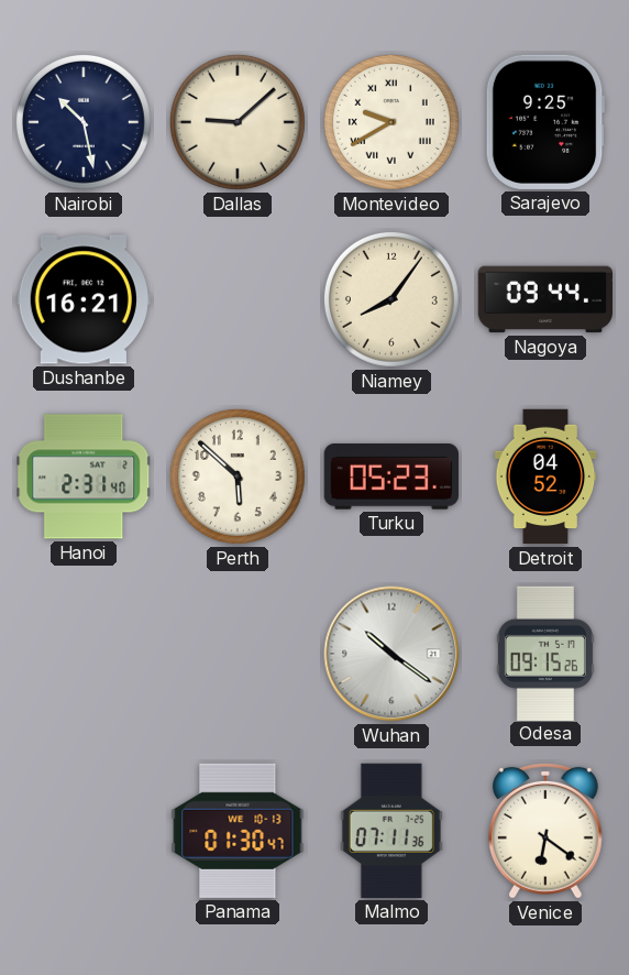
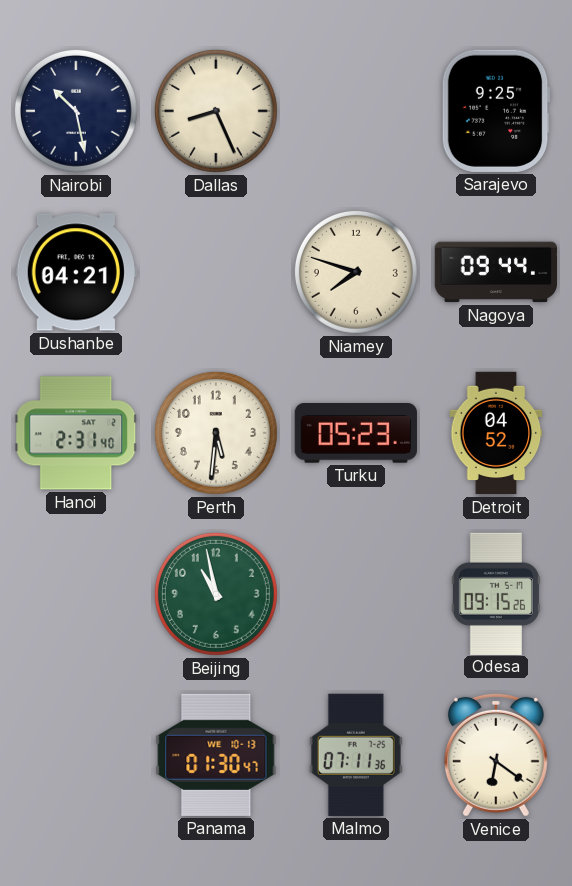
Dallas: 9:08 -> 8:26 (216, 111)
Montevideo: 9:40 -> none (391, 122)
Dushanbe: 16:21 -> 04:21 (76, 272)
Niamey: 8:06 -> 7:48 (356, 272)
Perth: 5:52 -> 5:31 (216, 433)
Beijing: none -> 10:58 (216, 594)
Wuhan: 10:21 -> none (391, 654)
